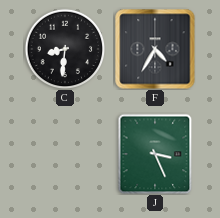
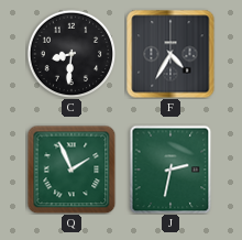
Q: none -> 1:56 (71, 170)
J: 3:26 -> 2:32 (170, 170)
